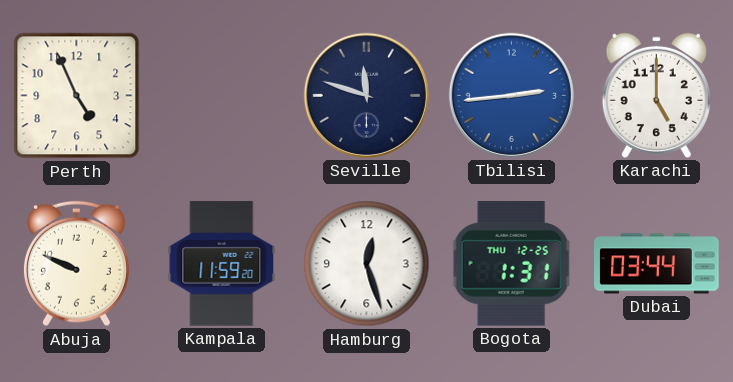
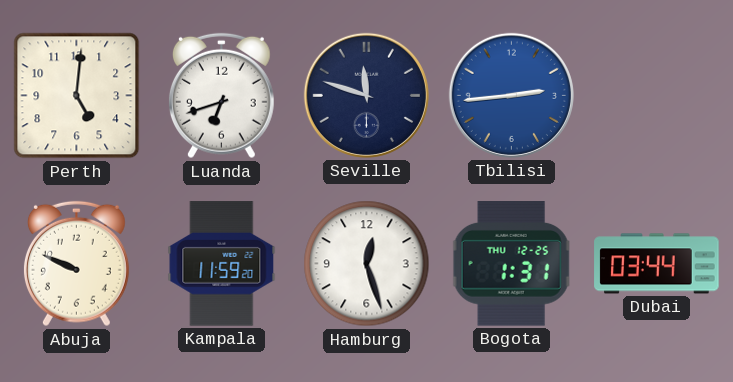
Perth: 4:56 -> 5:01 (77, 96)
Luanda: none -> 6:42 (221, 96)
Karachi: 5:00 -> none (656, 95)
